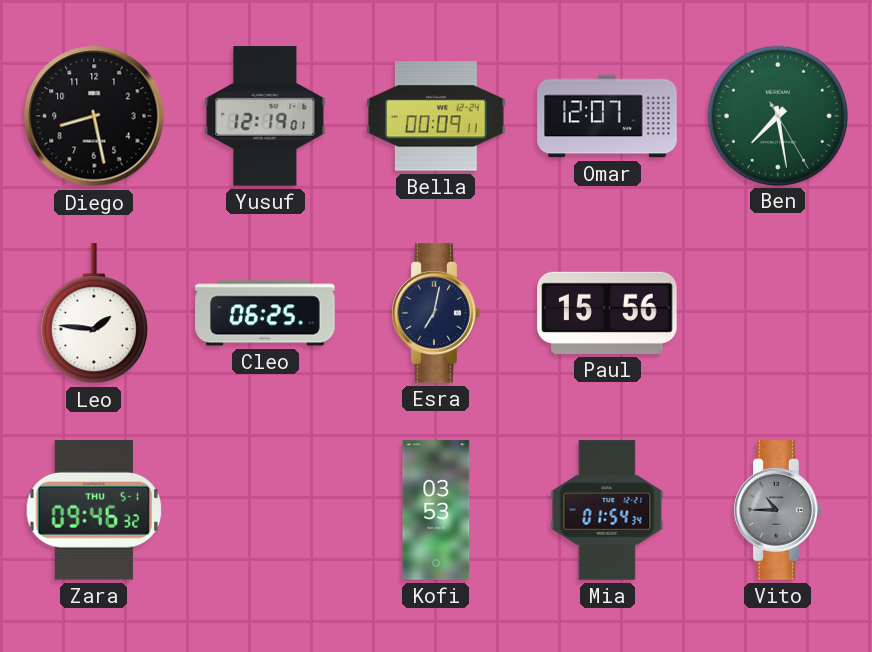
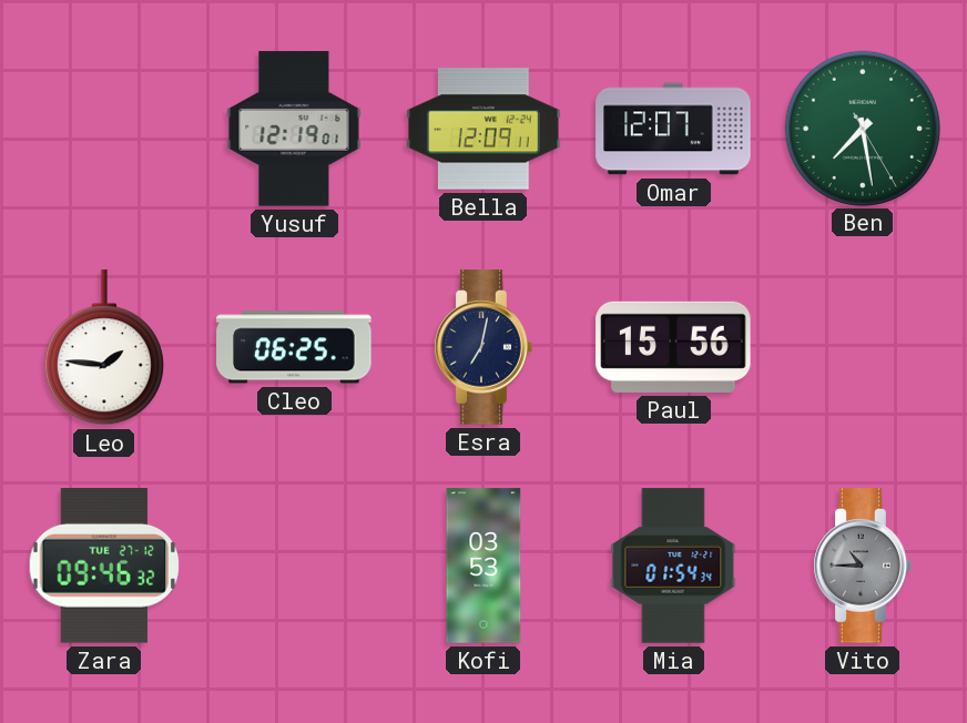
Diego: 8:28 -> none (94, 116)
Bella: 00:09 -> 12:09 (483, 129)
Zara date: THU 5-1 -> TUE 27-12 (103, 567)
